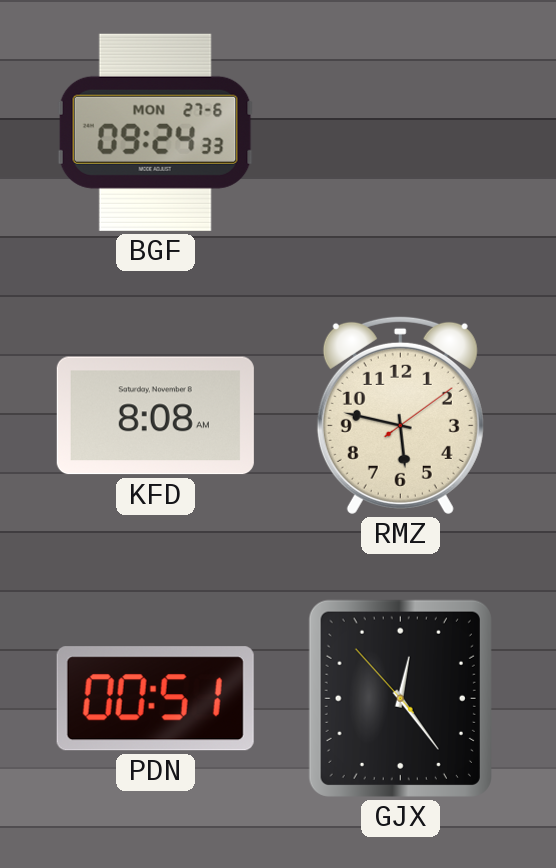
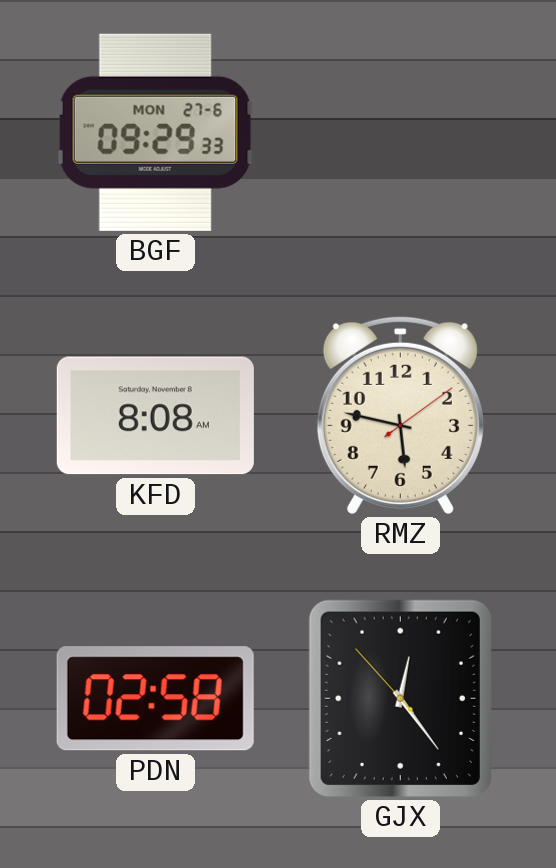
BGF: 09:24 -> 09:29 (155, 132)
PDN: 00:51 -> 02:58 (155, 699)
